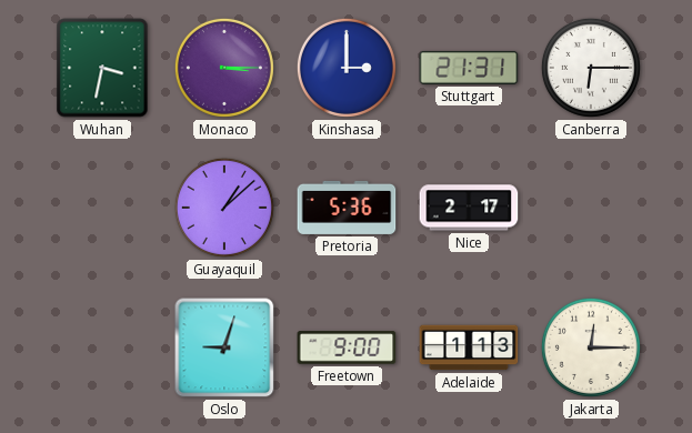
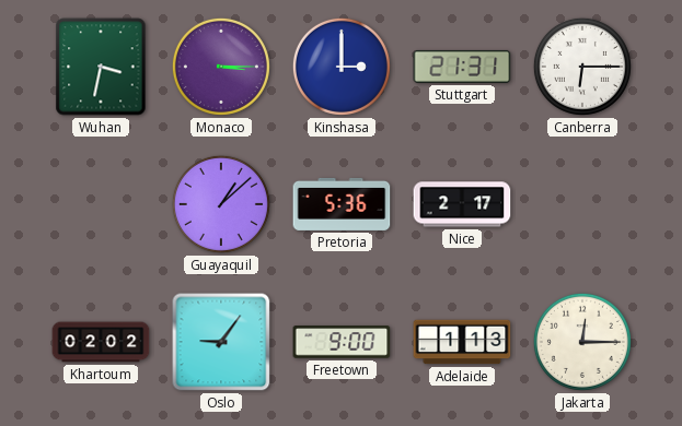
Khartoum: none -> 02:02 (101, 342)
Oslo: 9:03 -> 9:06 (221, 342)
